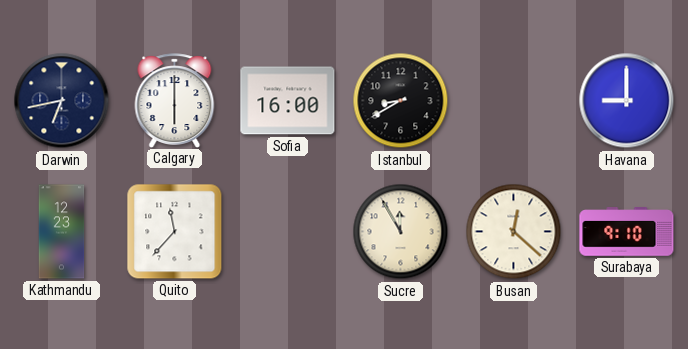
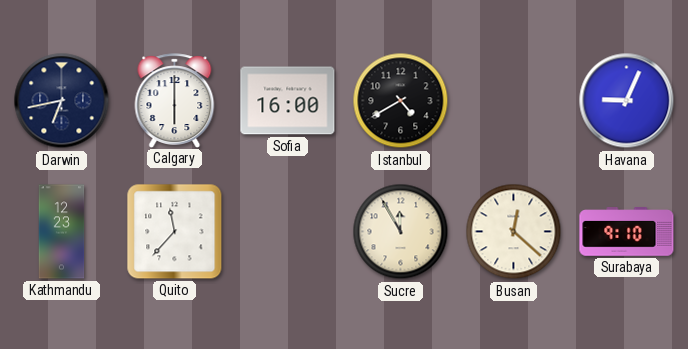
Istanbul: 8:40 -> 4:40 (401, 101)
Havana: 9:00 -> 9:04 (627, 101)
